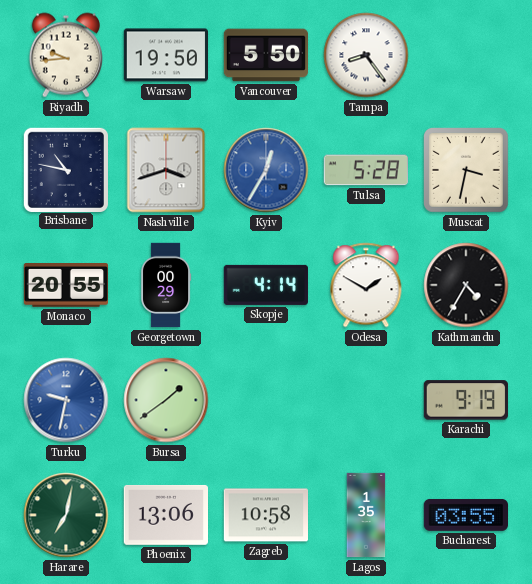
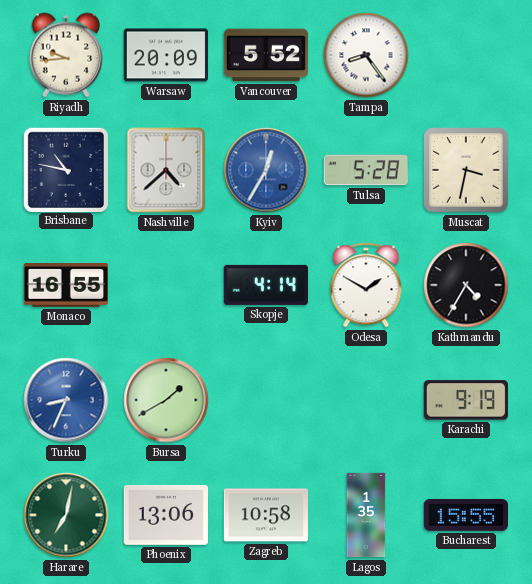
Warsaw: 19:50 -> 20:09 (165, 55)
Vancouver: 5:50 -> 5:52 (265, 55)
Nashville: 3:42 -> 4:38 (166, 170)
Monaco: 20:55 -> 16:55 (65, 285)
Georgetown: 00:29 -> none (166, 285)
Turku: 9:32 -> 8:34 (66, 400)
Bursa: 1:39 -> 1:40 (166, 400)
Bucharest: 03:55 -> 15:55 (465, 515)
